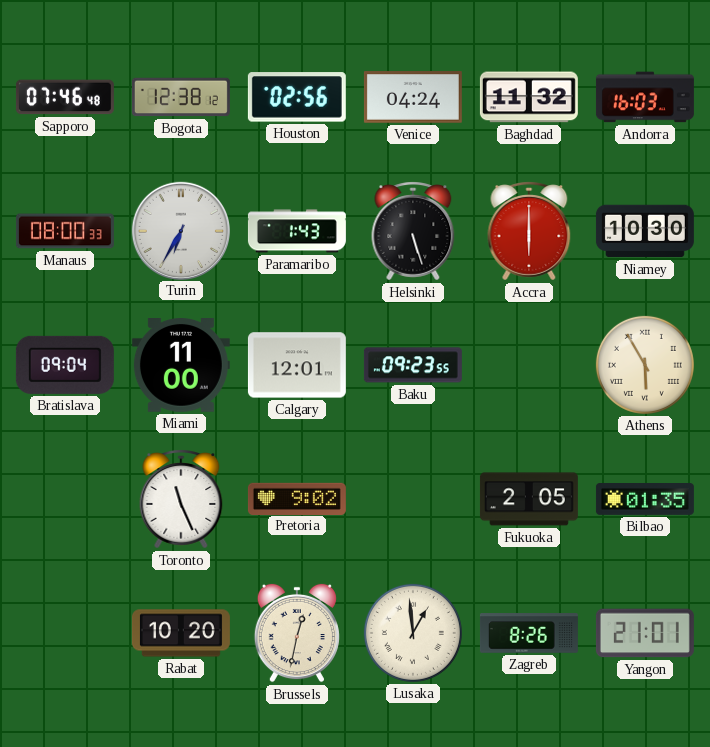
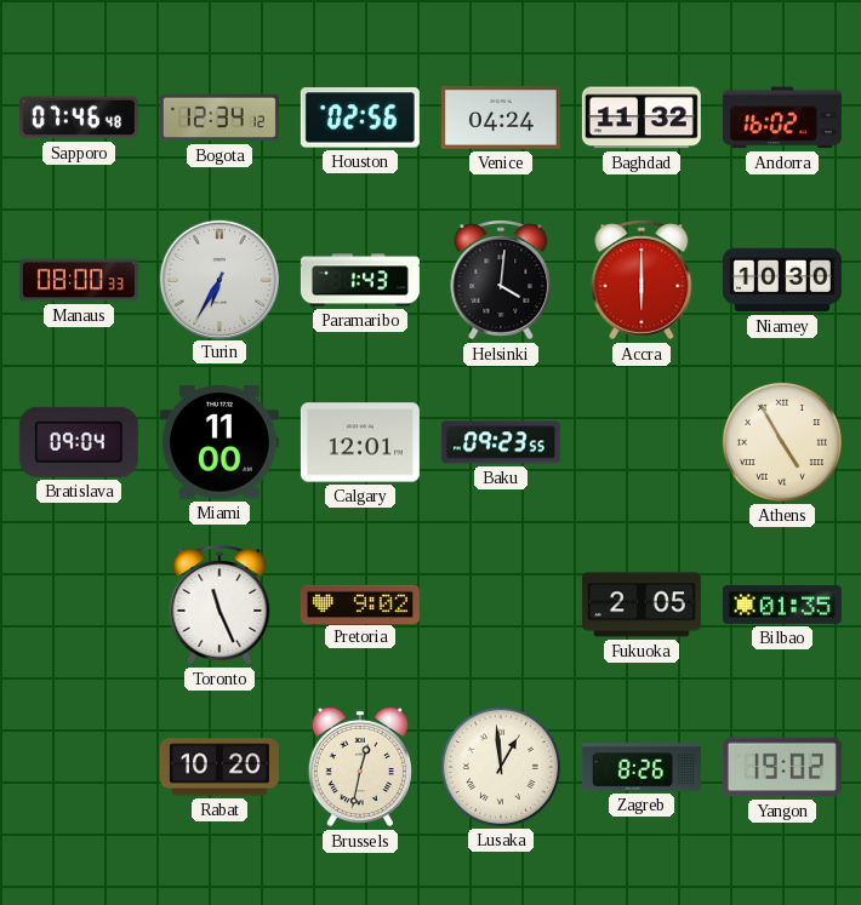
Bogota: 12:38 -> 12:34 (219, 118)
Andorra: 16:03 -> 16:02 (782, 118)
Helsinki: 5:27 -> 4:01 (501, 280)
Athens: 5:55 -> 4:55 (782, 442)
Yangon: 21:01 -> 19:02 (782, 767)
